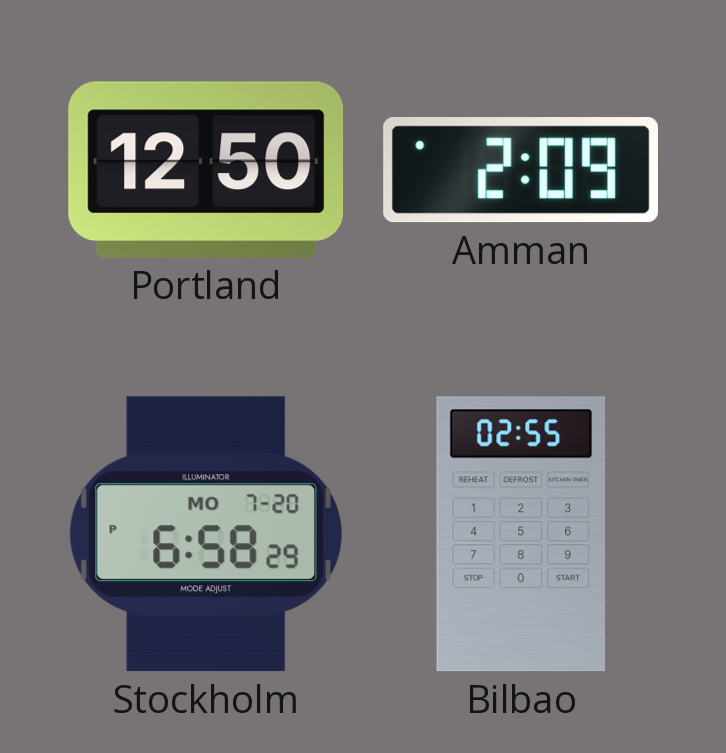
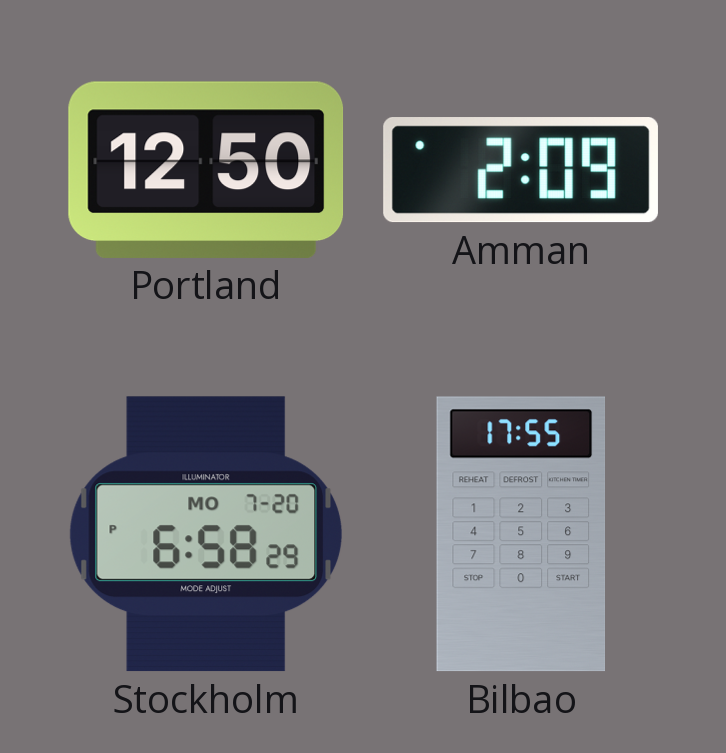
Bilbao: 02:55 -> 17:55 (520, 534)
